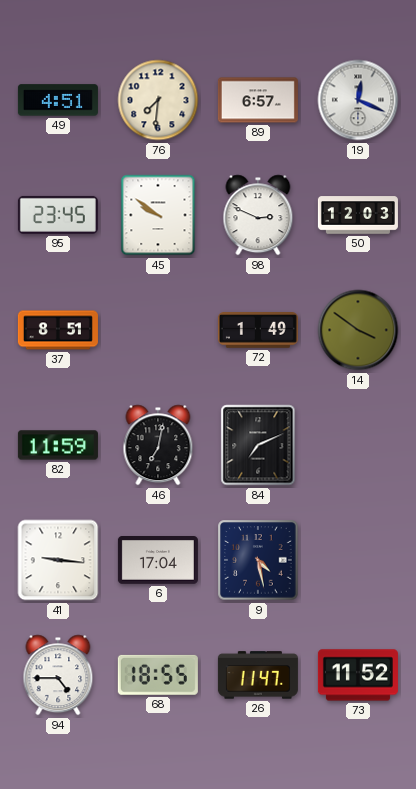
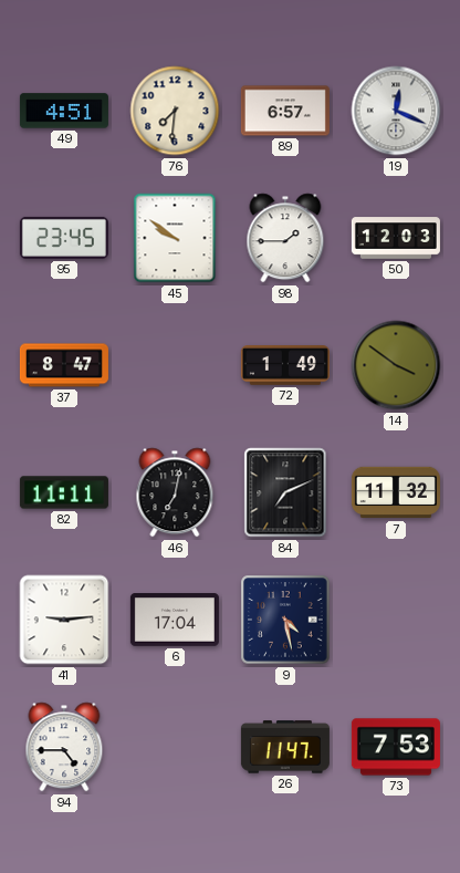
98: 2:49 -> 1:45 (285, 238)
37: 8:51 -> 8:47 (64, 365)
82: 11:59 -> 11:11 (64, 492)
7: none -> 11:32 (396, 492)
41: 9:16 -> 9:14 (64, 620)
68: 18:55 -> none (158, 675)
73: 11:52 -> 7:53 (396, 747)
